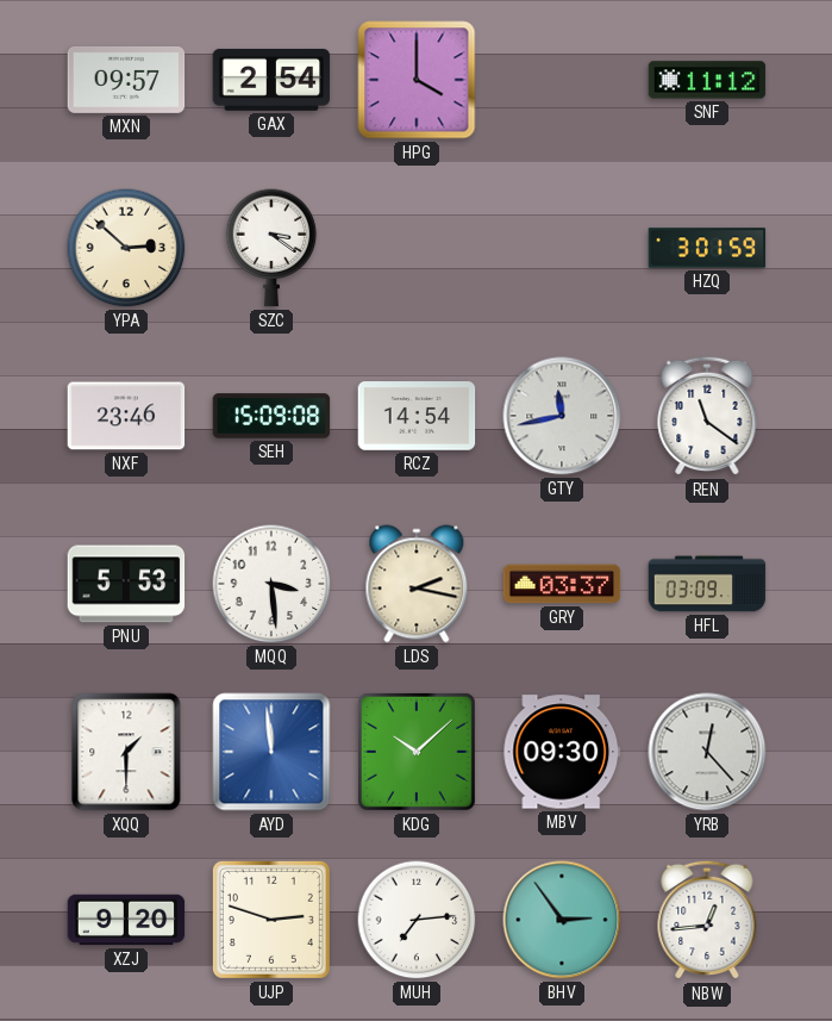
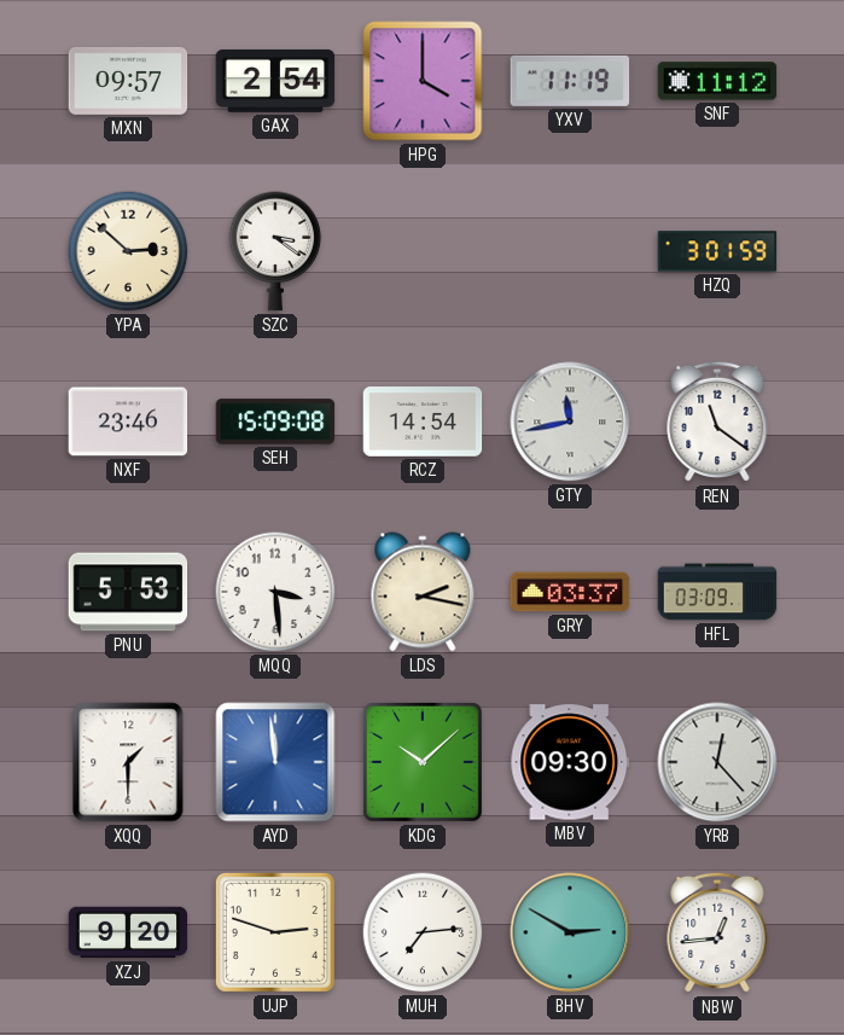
YXV: none -> 11:19 (570, 81)
BHV: 2:54 -> 2:50 (570, 932)
